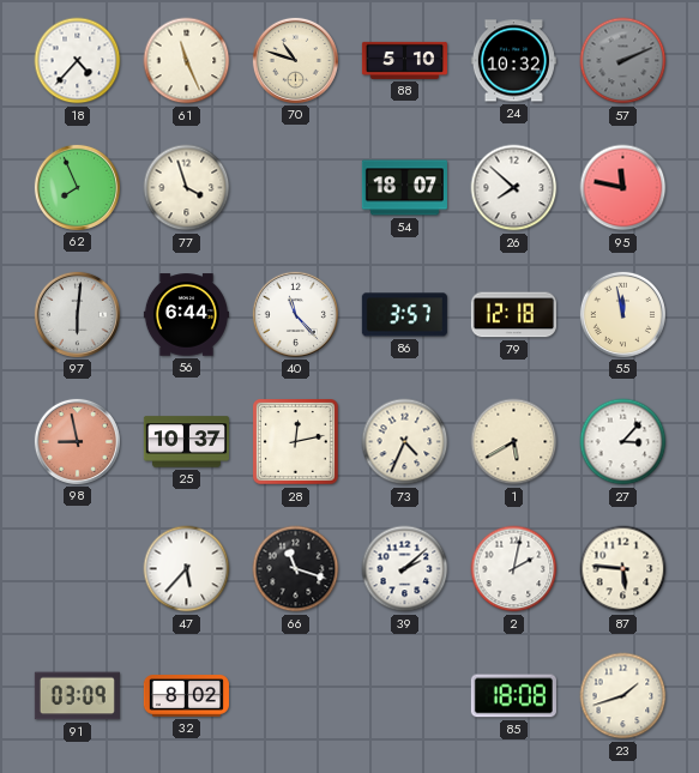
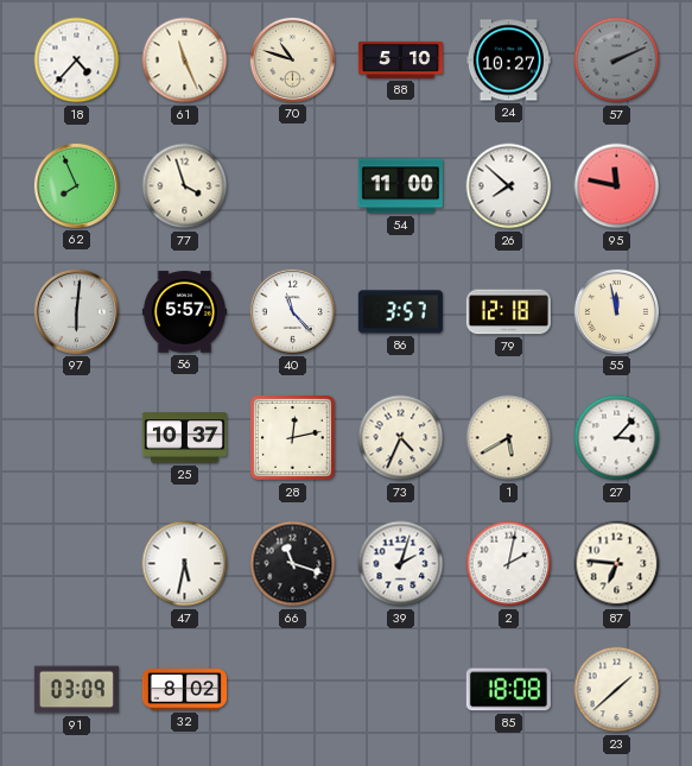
24: 10:32 -> 10:27 (508, 61)
54: 18:07 -> 11:00 (400, 186)
56: 6:44 -> 5:57 (184, 312)
98: 8:58 -> none (77, 441)
47: 5:37 -> 5:32 (185, 564)
39: 2:08 -> 2:03 (401, 564)
87: 5:46 -> 6:46 (617, 564)
23: 1:42 -> 1:38 (617, 690)
